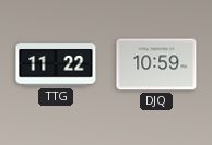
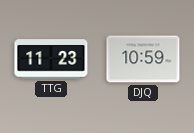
TTG: 11:22 -> 11:23 (51, 59)
